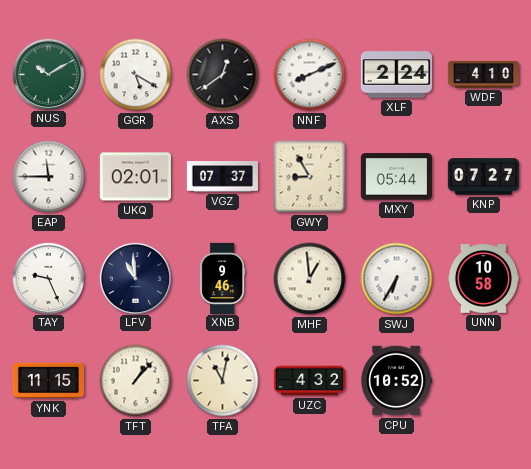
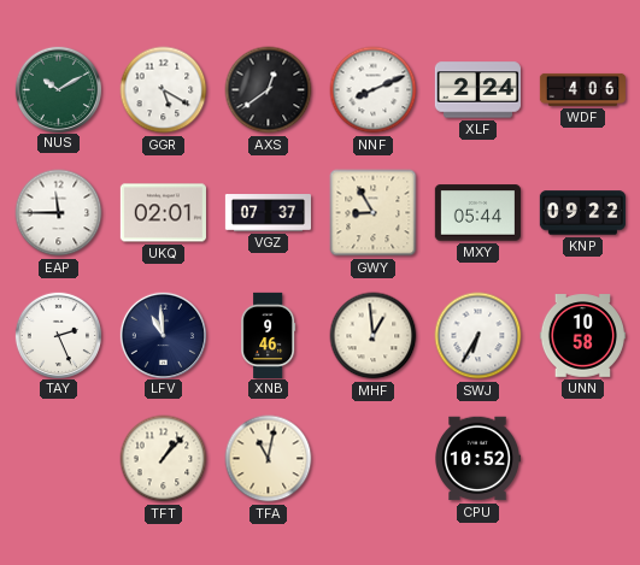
WDF: 4:10 -> 4:06 (582, 89)
KNP: 07:27 -> 09:22 (582, 213)
TAY: 9:26 -> 2:26 (58, 335)
YNK: 11:15 -> none (48, 381)
UZC: 4:32 -> none (309, 381)
